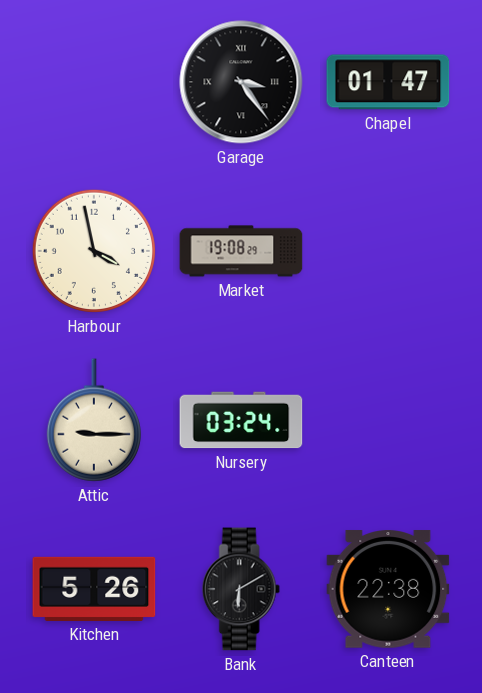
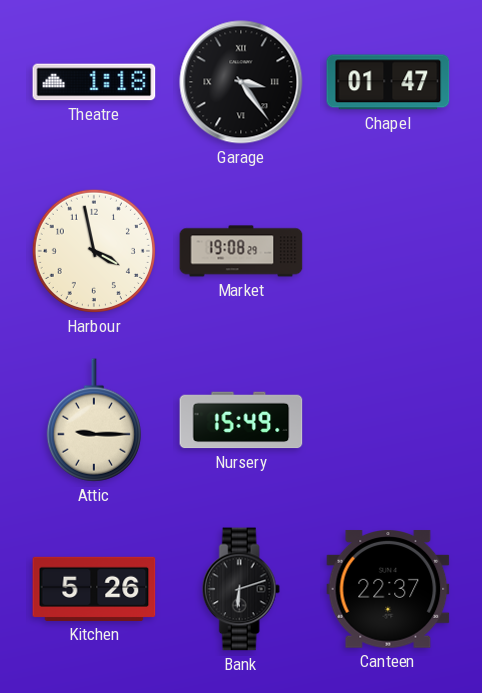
Theatre: none -> 1:18 (94, 82)
Nursery: 03:24 -> 15:49 (241, 420)
Bank: 6:10 -> 6:12 (241, 589)
Canteen: 22:38 -> 22:37 (388, 589)
